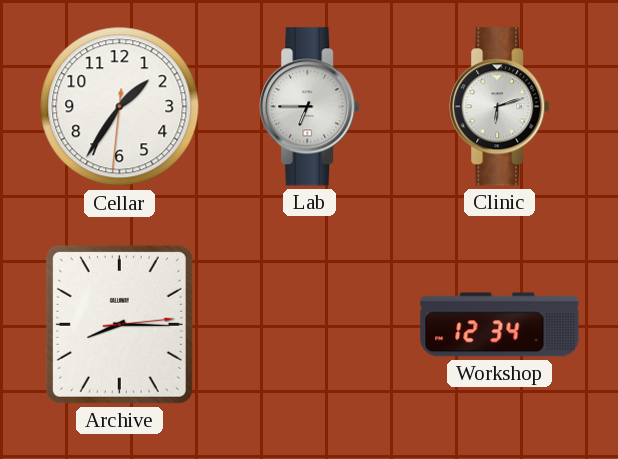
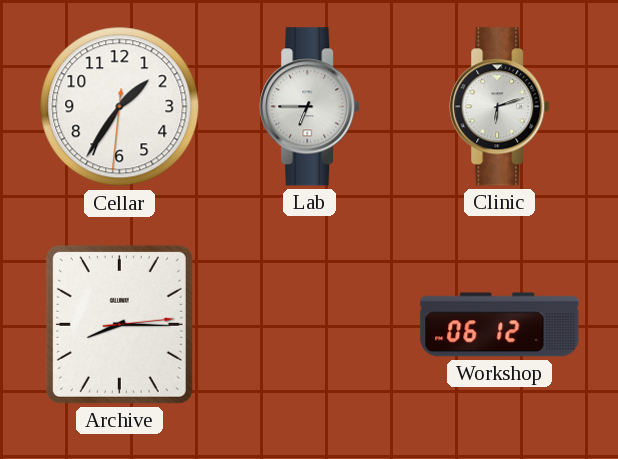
Workshop: 12:34 -> 06:12 (500, 325)
